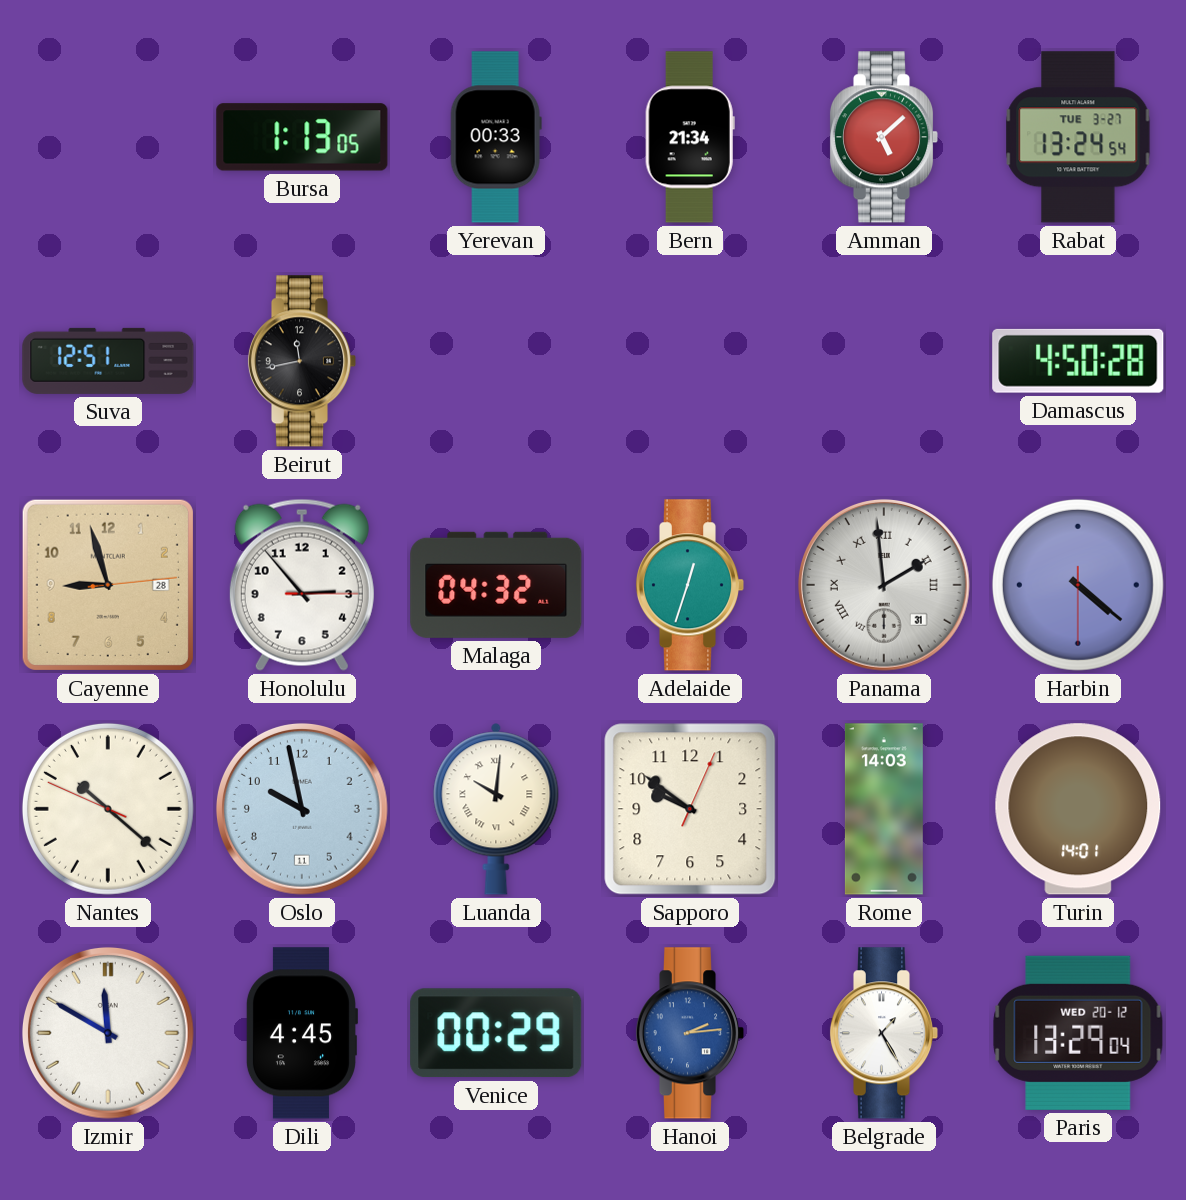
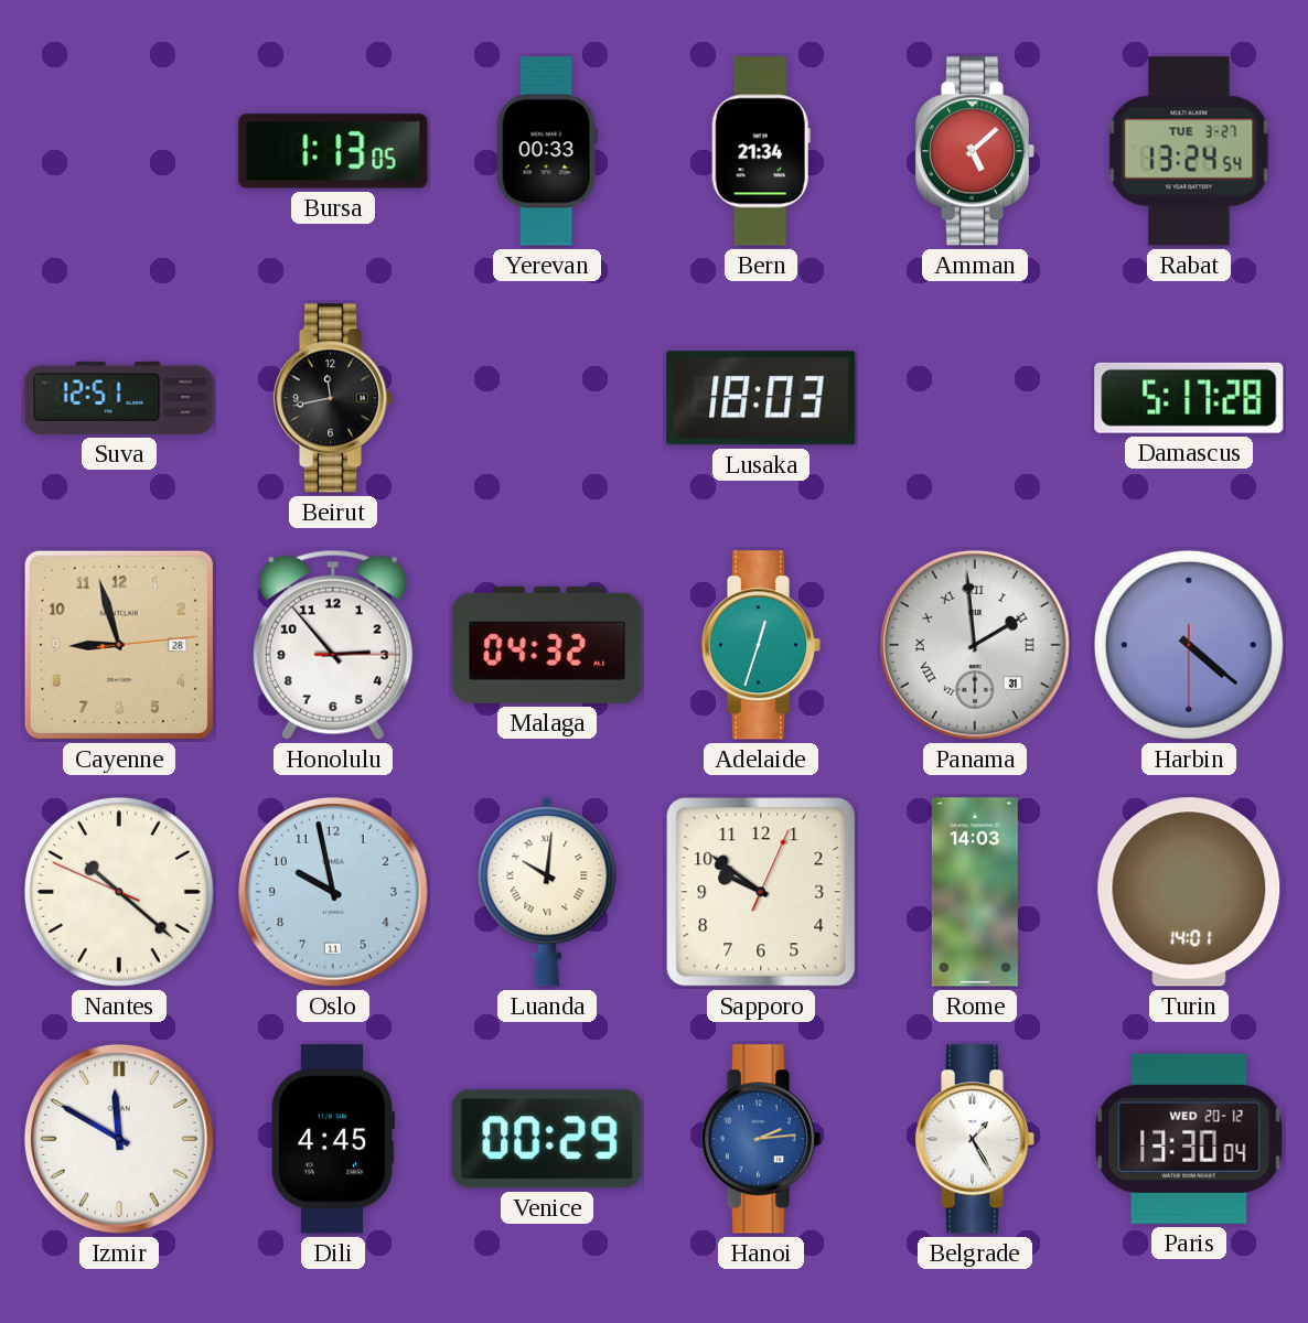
Lusaka: none -> 18:03 (761, 398)
Damascus: 4:50 -> 5:17 (1189, 398)
Paris: 13:29 -> 13:30 (1189, 1139)
